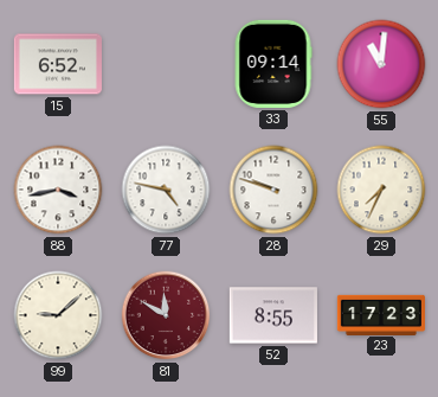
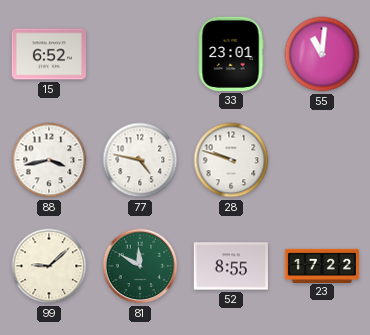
33: 09:14 -> 23:01 (231, 54)
29: 7:34 -> none (381, 190)
81 dial: burgundy -> green (140, 266)
23: 17:23 -> 17:22 (322, 265)
